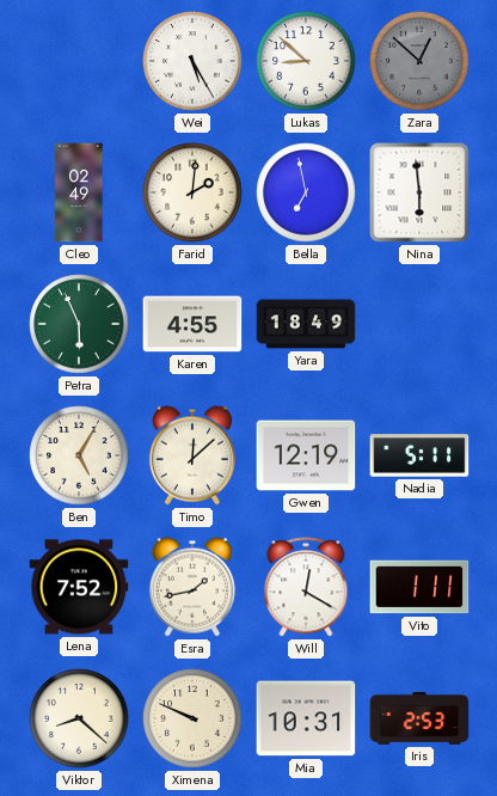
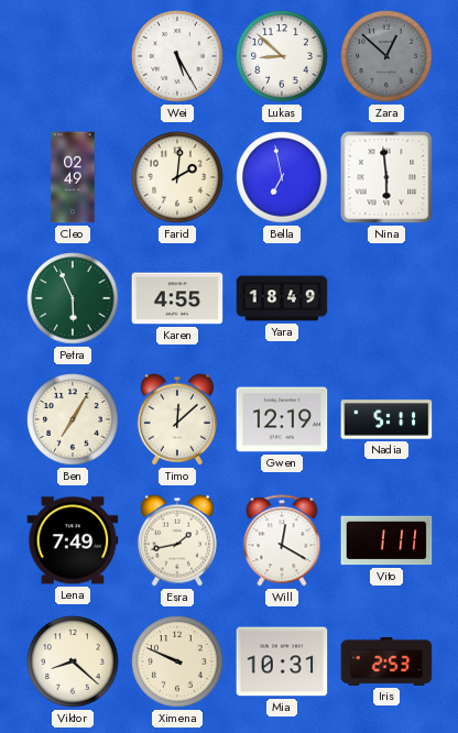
Ben: 5:05 -> 7:05 (73, 419)
Lena: 7:52 -> 7:49 (73, 540)
